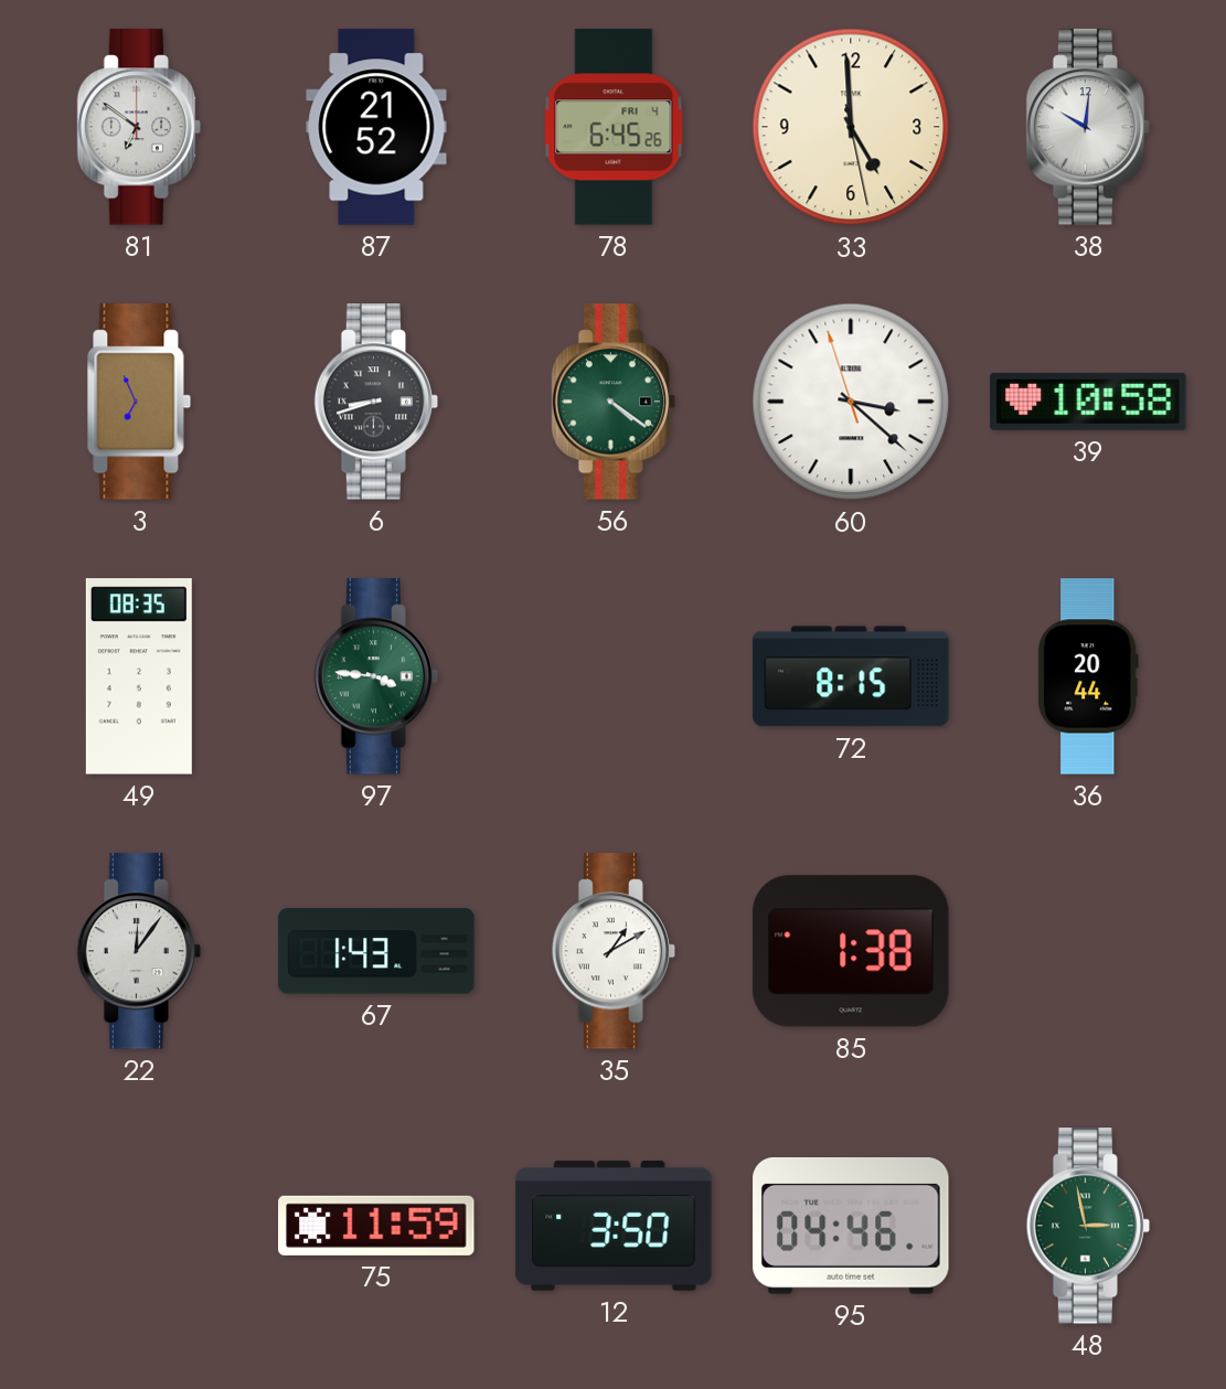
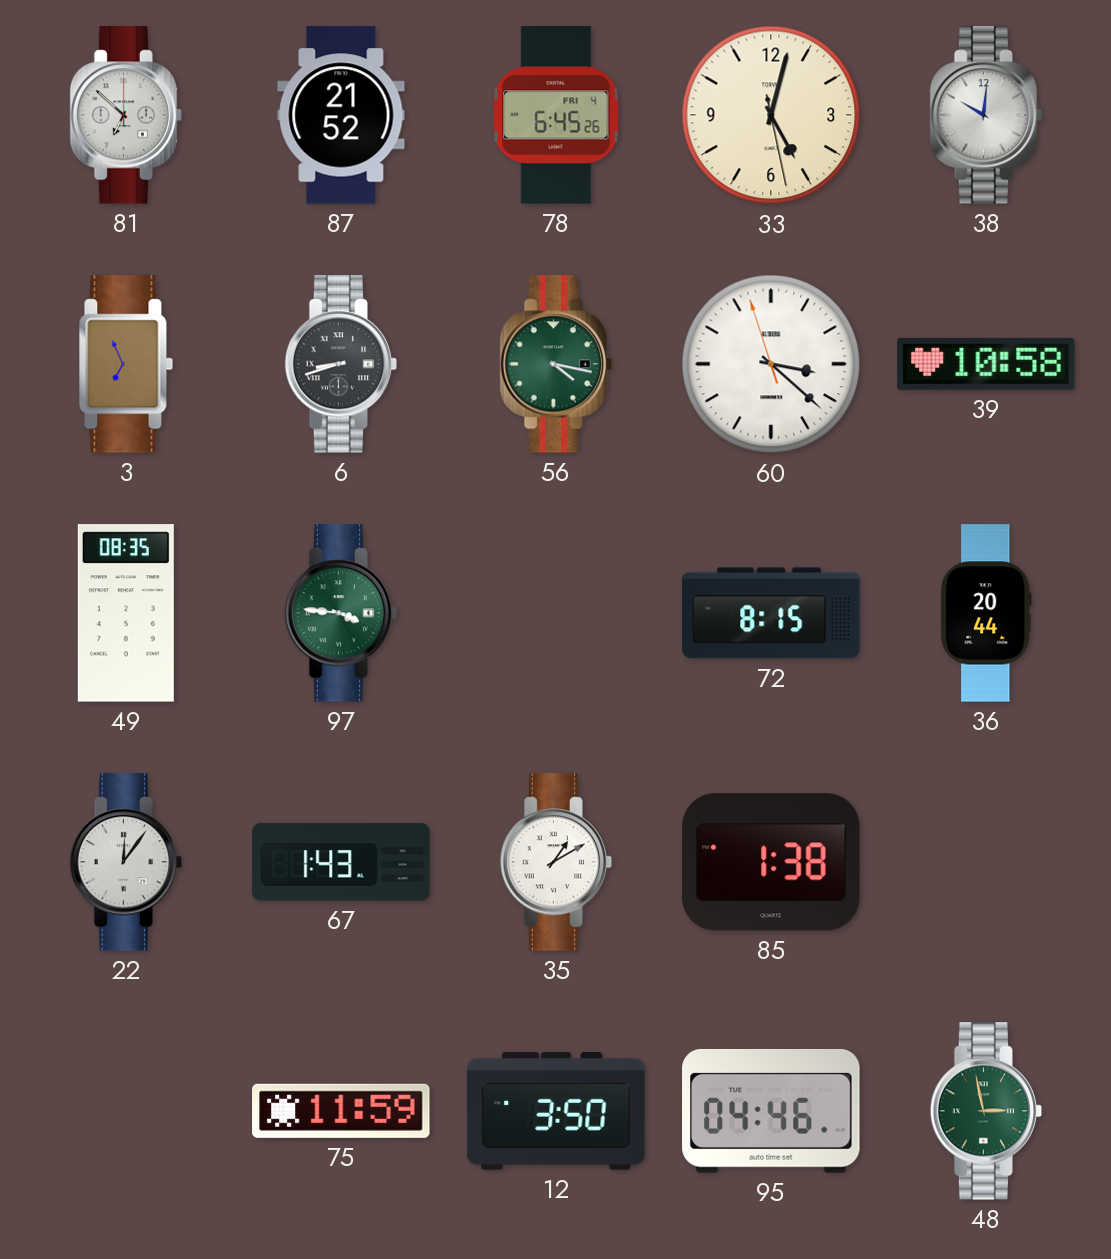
81: 6:51 -> 6:52 (126, 115)
33: 4:59 -> 5:02 (771, 115)
56: 4:21 -> 4:17 (556, 364)
